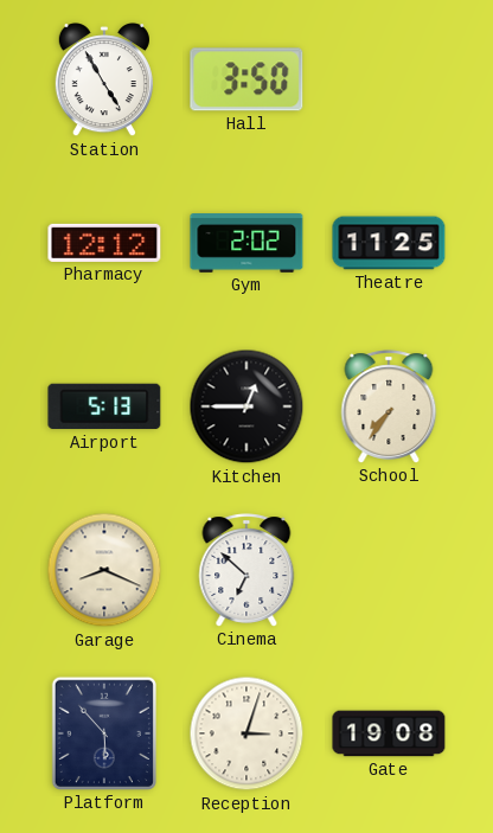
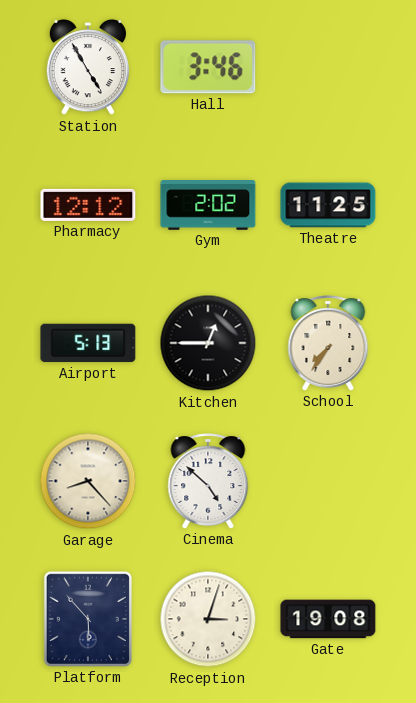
Hall: 3:50 -> 3:46 (208, 67)
Garage: 8:19 -> 8:23 (88, 481)
Cinema: 6:52 -> 4:52 (208, 481)
